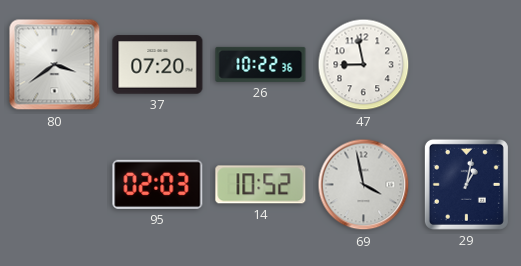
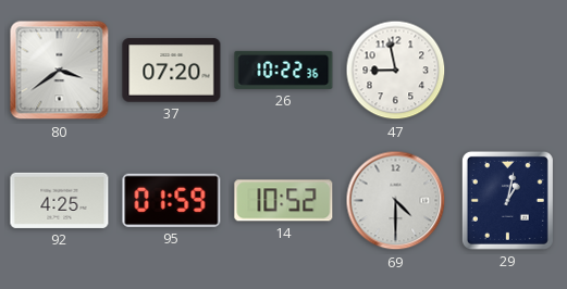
92: none -> 4:25 (60, 200)
95: 02:03 -> 01:59 (172, 200)
69: 3:58 -> 4:30 (396, 201)
